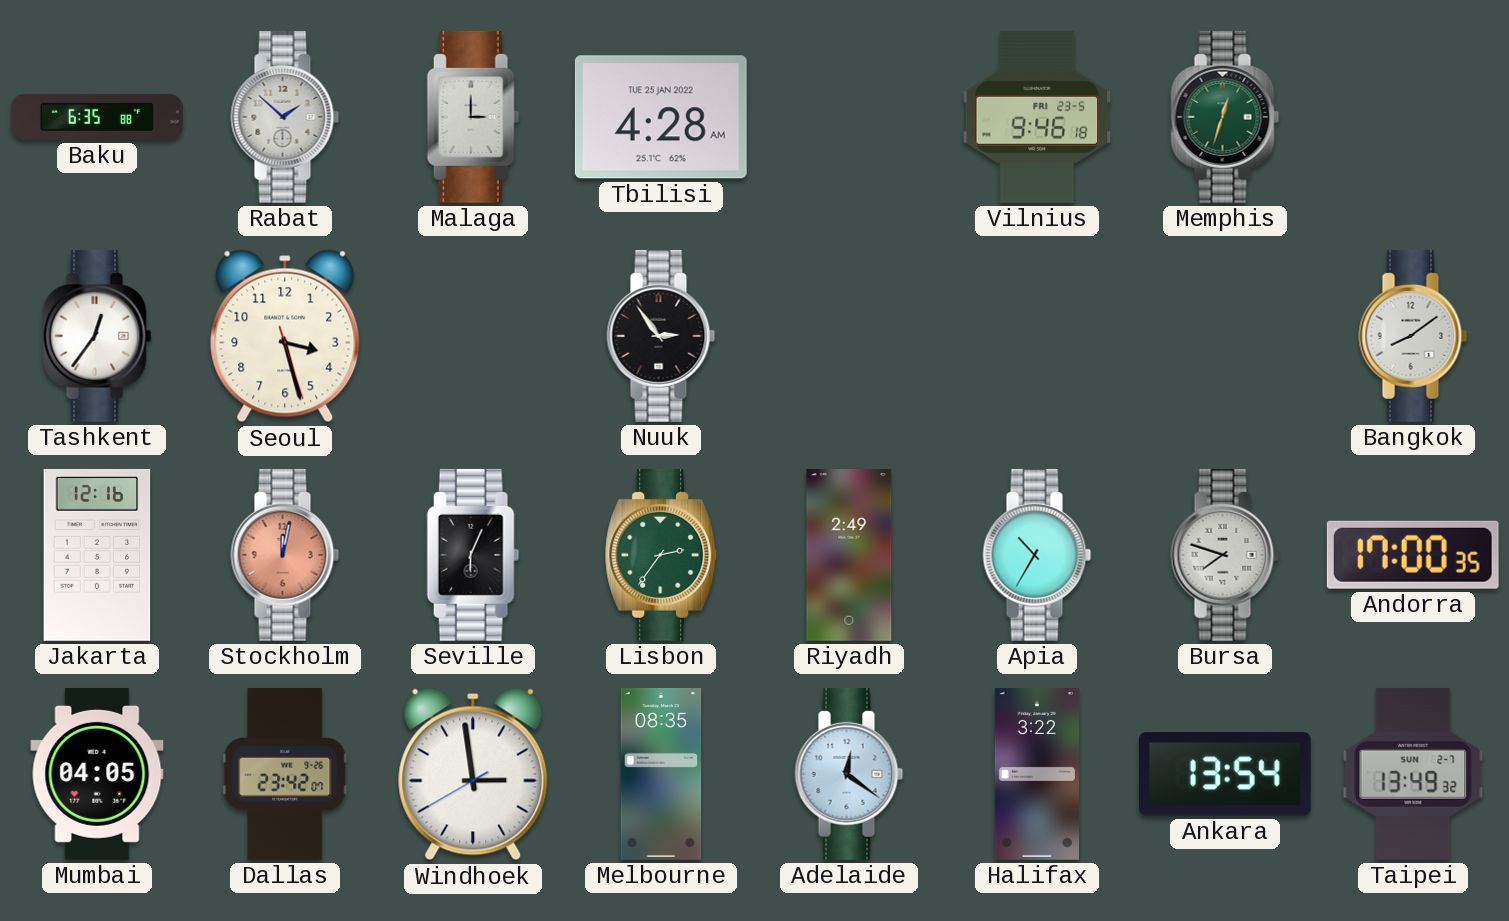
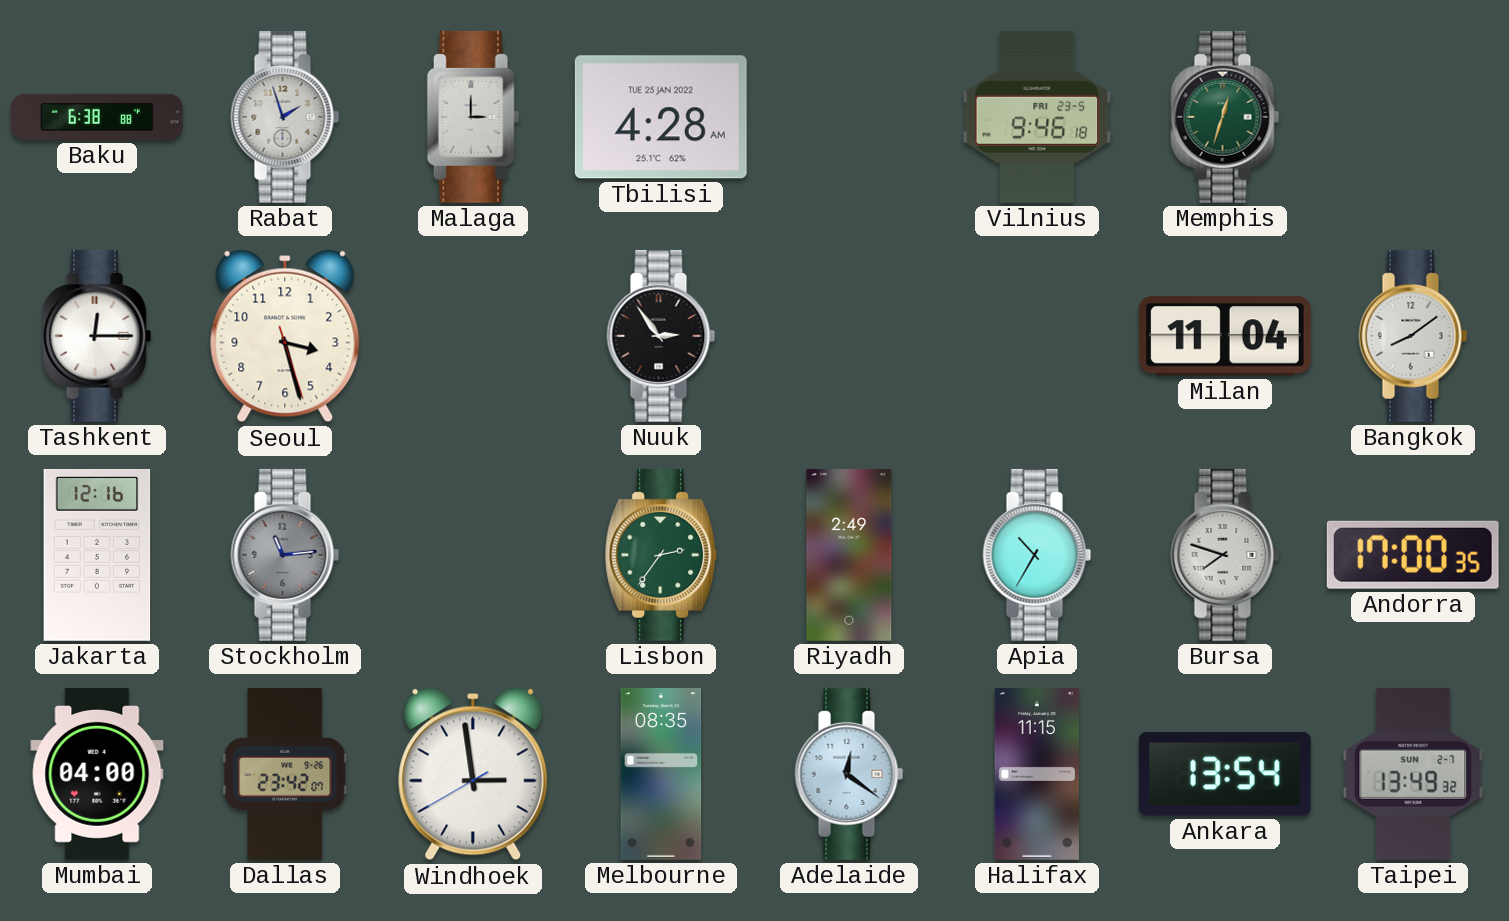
Baku: 6:35 -> 6:38 (97, 117)
Rabat: 1:52 -> 1:57 (285, 117)
Tashkent: 12:36 -> 12:15 (97, 336)
Milan: none -> 11:04 (1225, 336)
Stockholm: 12:02 -> 11:14 (285, 555)
Stockholm dial: salmon -> grey (285, 555)
Seville: 6:04 -> none (473, 555)
Mumbai: 04:05 -> 04:00 (97, 774)
Halifax: 3:22 -> 11:15 (1037, 774)
